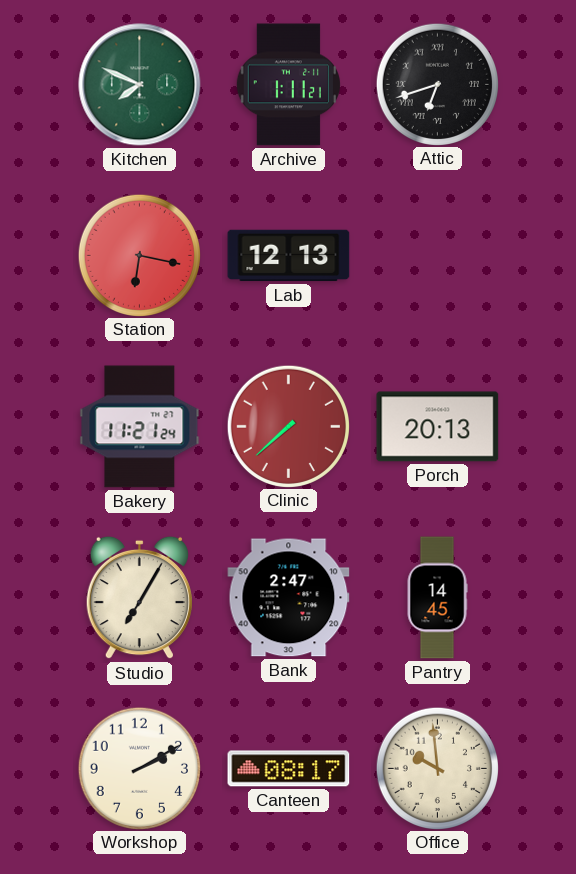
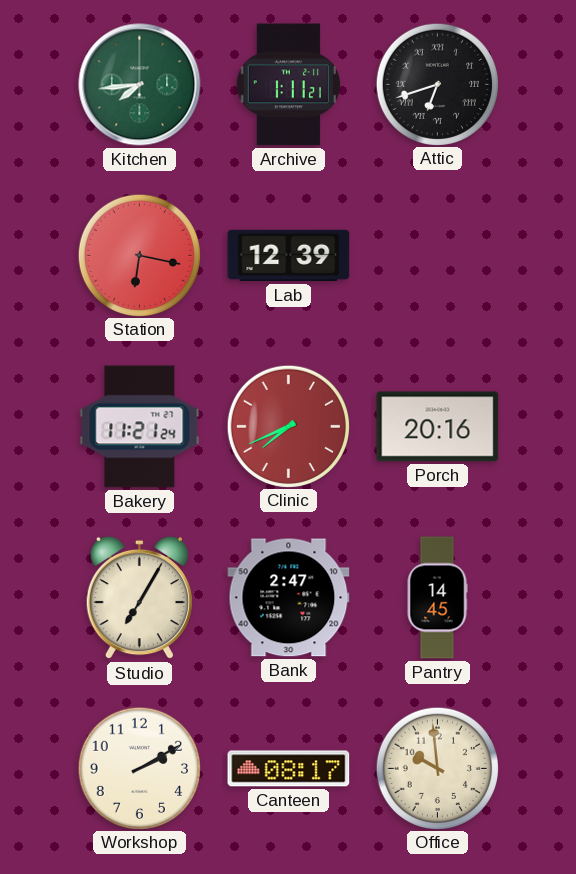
Kitchen: 7:49 -> 7:44 (140, 85)
Lab: 12:13 -> 12:39 (289, 256)
Clinic: 7:38 -> 7:41 (288, 426)
Porch: 20:13 -> 20:16 (438, 427)
